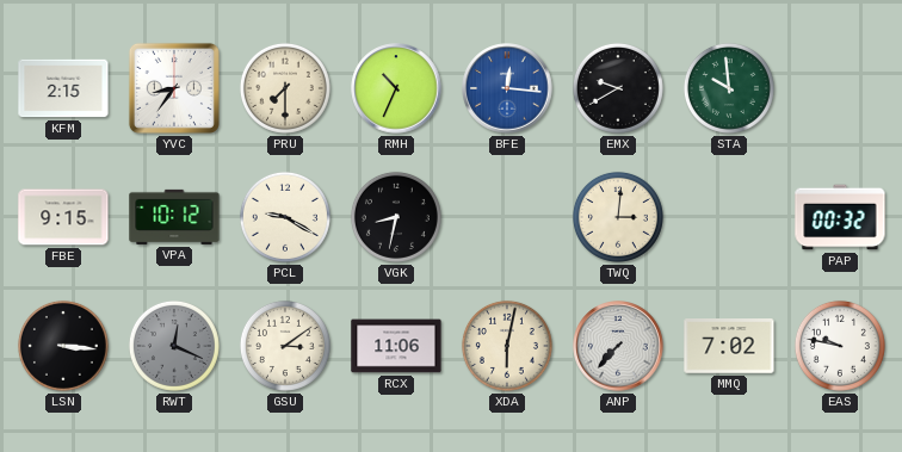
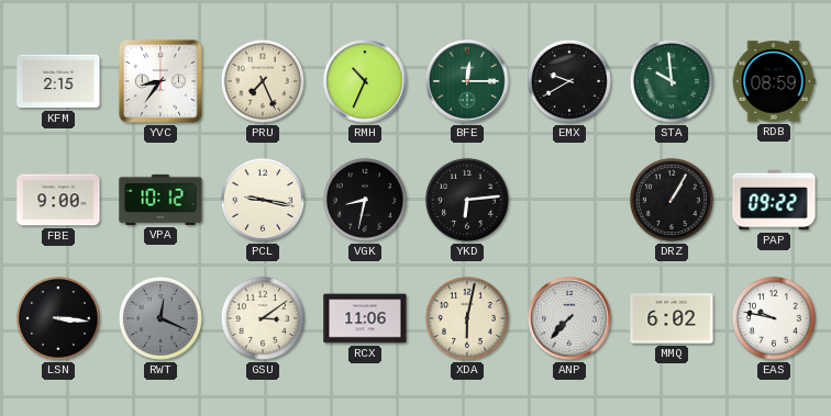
PRU: 7:30 -> 7:26 (263, 81)
BFE: 12:16 -> 12:15 (467, 81)
BFE dial: blue -> green (467, 81)
RDB: none -> 08:59 (774, 81)
FBE: 9:15 -> 9:00 (58, 200)
PCL: 9:20 -> 9:17 (263, 200)
YKD: none -> 6:14 (467, 200)
TWQ: 3:01 -> none (618, 217)
DRZ: none -> 1:05 (672, 200)
PAP: 00:32 -> 09:22 (774, 200)
MMQ: 7:02 -> 6:02 (672, 318)
